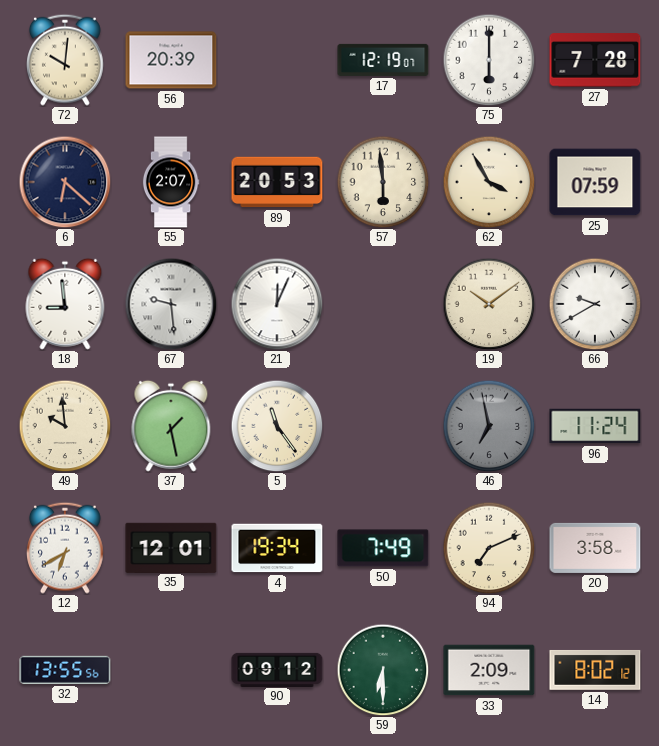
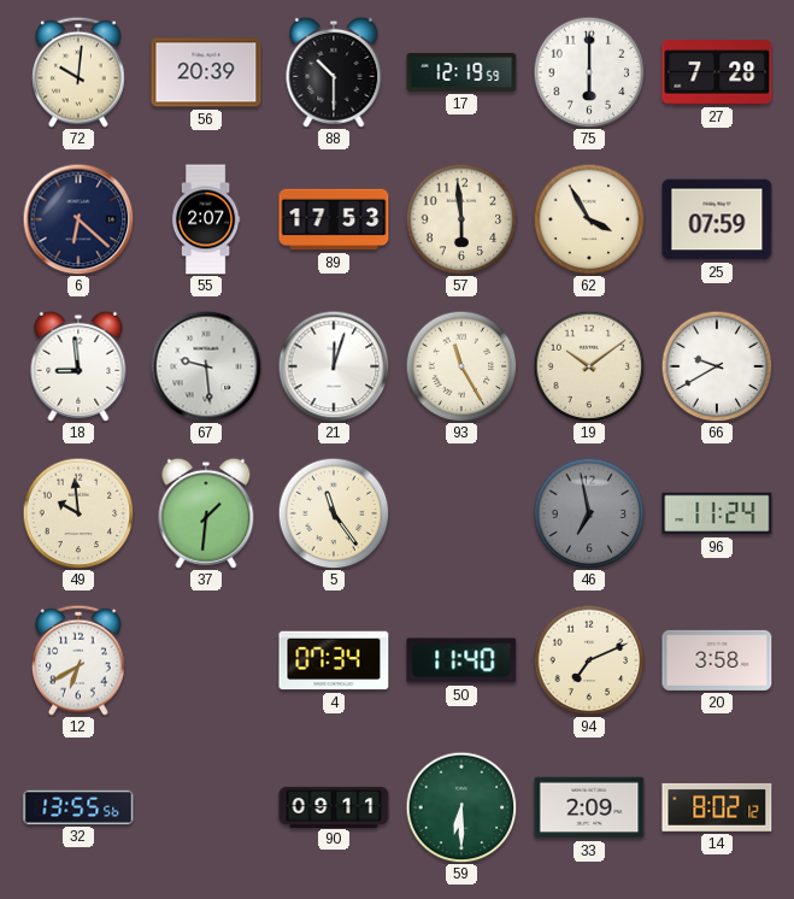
88: none -> 10:30 (334, 72)
17: 12:19:07 -> 12:19:59 (461, 72)
89: 20:53 -> 17:53 (334, 219)
21: 12:04 -> 12:03 (334, 366)
93: none -> 11:25 (461, 366)
37: 1:28 -> 1:31 (206, 513)
35: 12:01 -> none (171, 547)
4: 19:34 -> 07:34 (334, 660)
50: 7:49 -> 11:40 (461, 660)
90: 09:12 -> 09:11 (334, 806)
